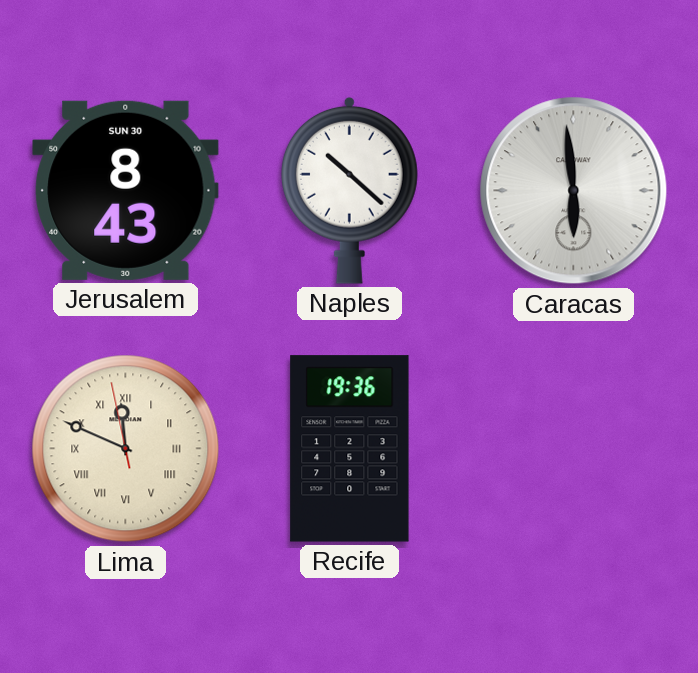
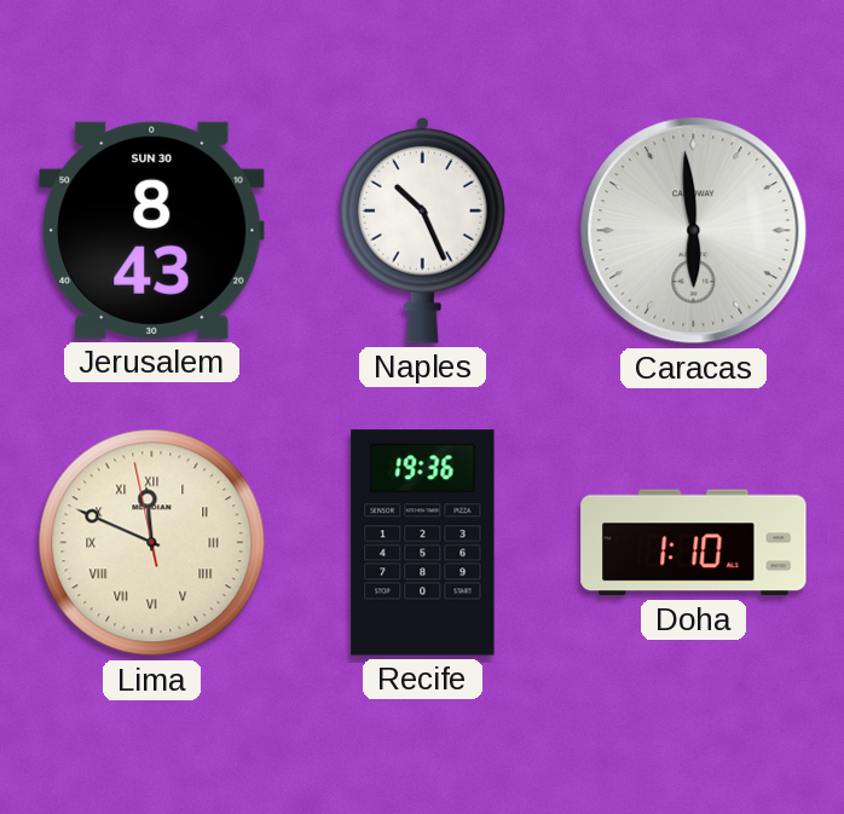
Naples: 10:22 -> 10:26 (422, 230)
Doha: none -> 1:10 (694, 543)
